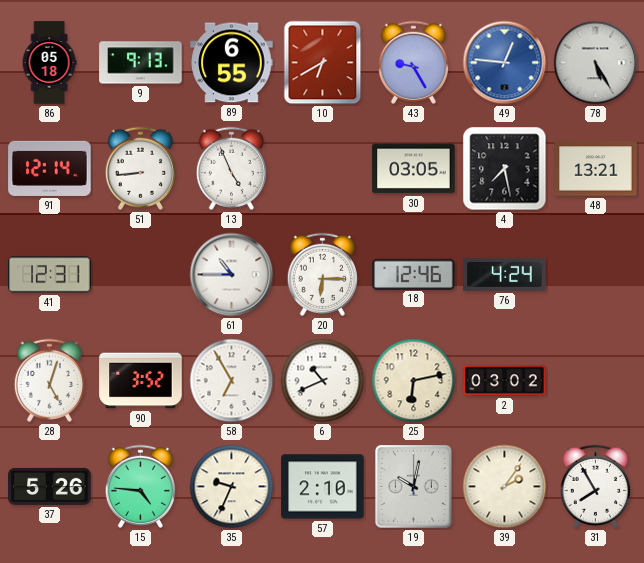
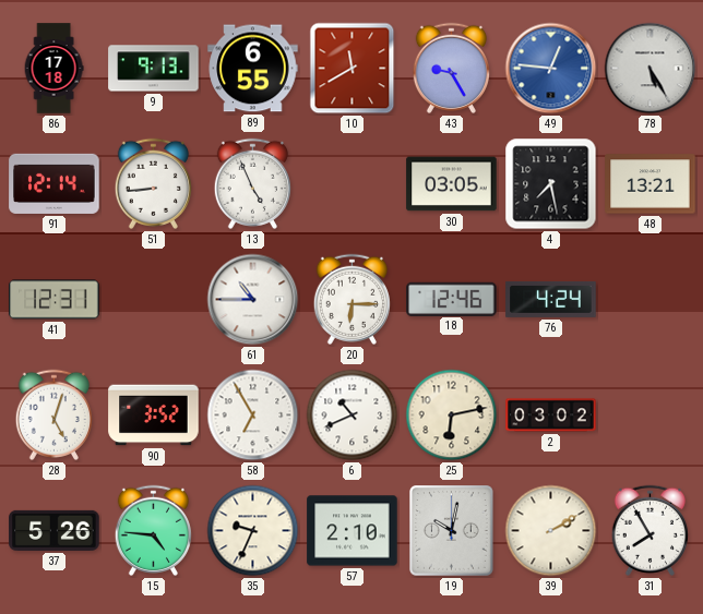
86: 05:18 -> 17:18 (53, 69)
10: 6:40 -> 11:40 (353, 69)
39: 2:06 -> 2:10 (551, 531)
